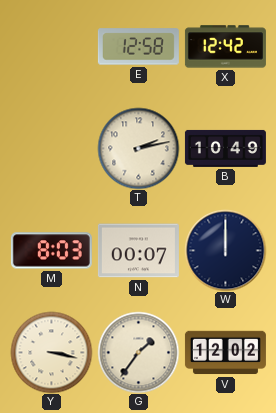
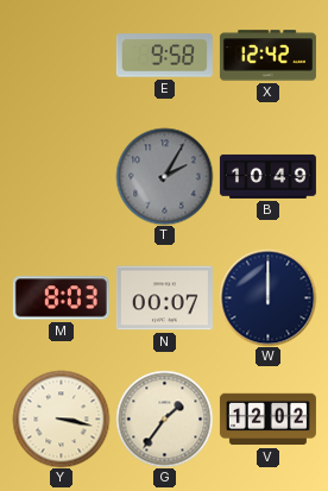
E: 12:58 -> 9:58 (164, 56)
T: 2:13 -> 2:05 (164, 176)
T dial: cream -> grey (164, 176)
